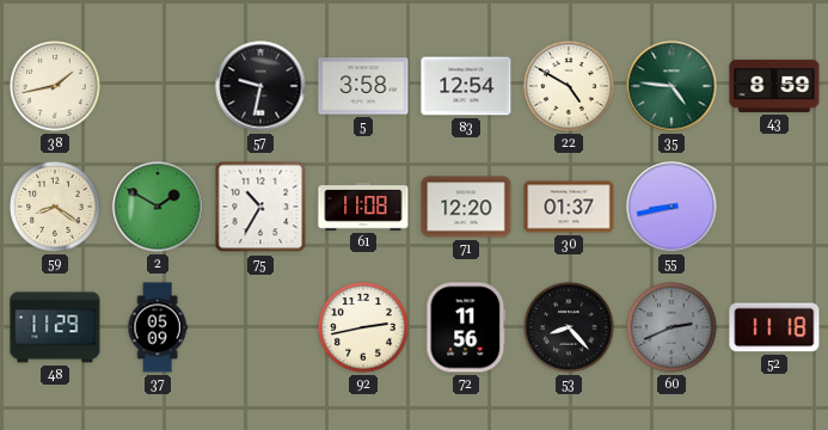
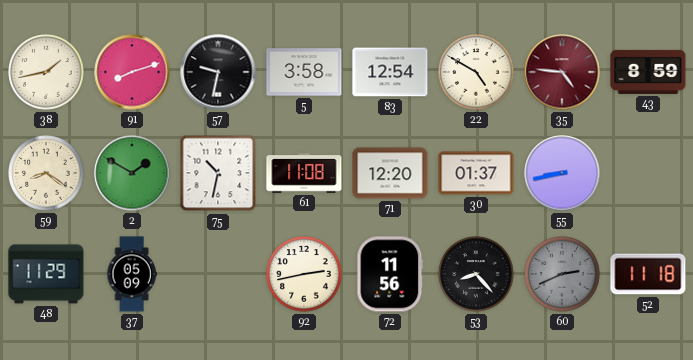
91: none -> 8:12 (132, 72)
35 dial: green -> burgundy (562, 72)
75: 10:35 -> 10:32 (218, 173)
